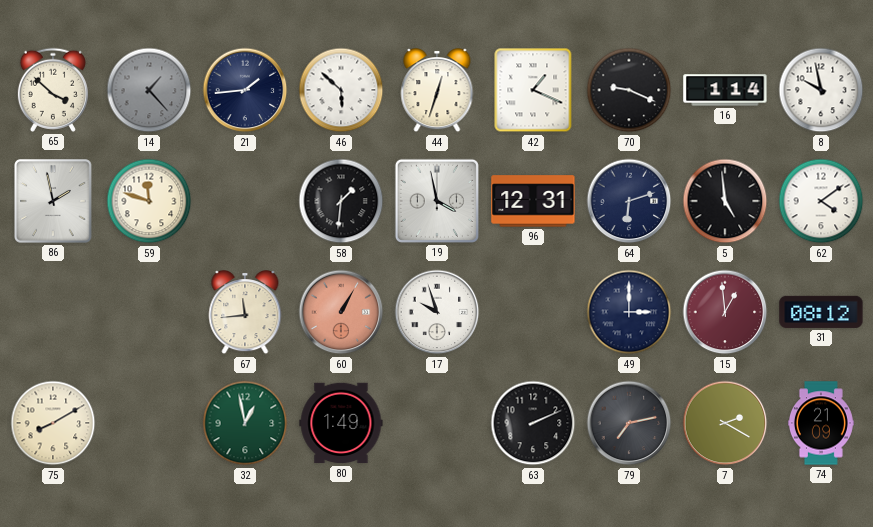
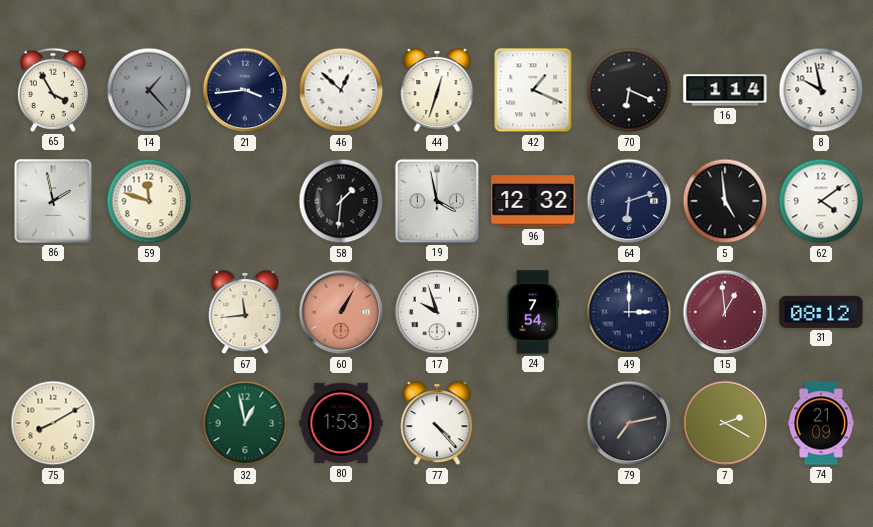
65: 3:52 -> 3:55 (53, 90)
21: 1:44 -> 3:44 (245, 90)
46: 5:52 -> 12:52 (341, 90)
70: 9:19 -> 6:19 (629, 90)
96: 12:31 -> 12:32 (533, 201)
24: none -> 7:54 (533, 312)
80: 1:49 -> 1:53 (341, 423)
77: none -> 4:23 (437, 424)
63: 2:11 -> none (533, 423)
